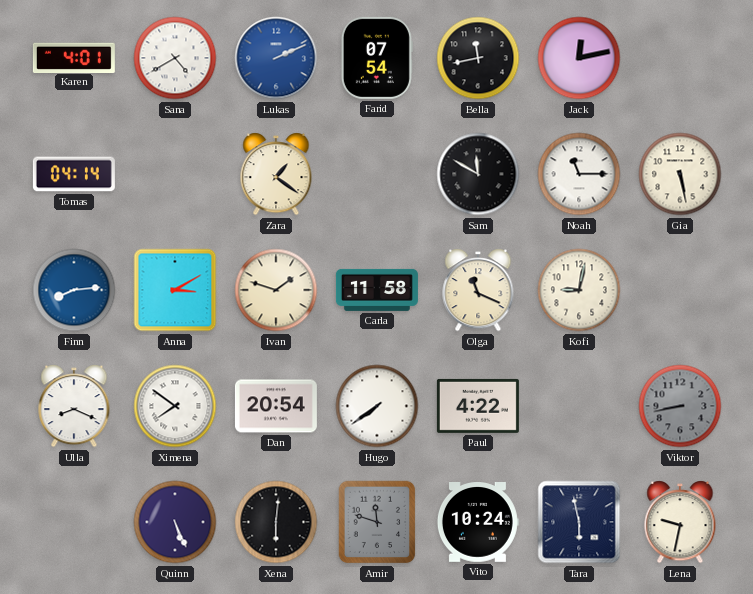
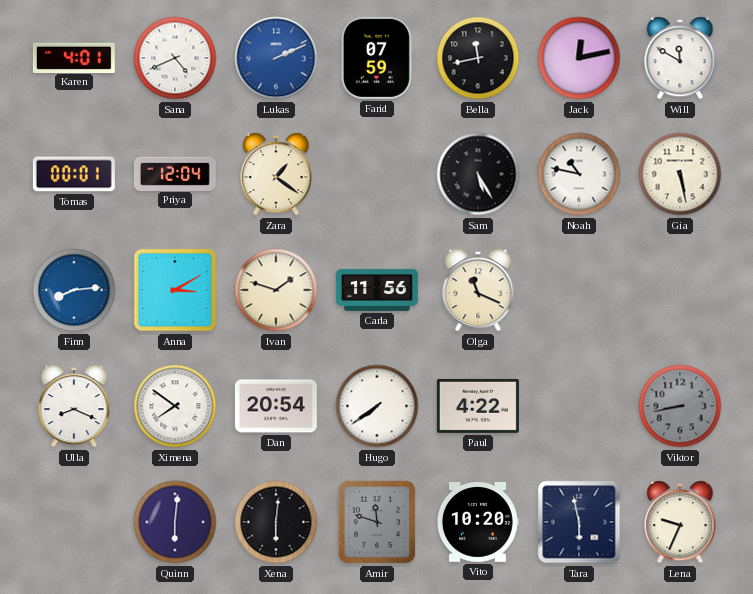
Sana: 4:40 -> 4:41 (175, 58)
Farid: 07:54 -> 07:59 (377, 58)
Will: none -> 11:50 (680, 58)
Tomas: 04:14 -> 00:01 (74, 174)
Priya: none -> 12:04 (175, 173)
Sam: 11:50 -> 5:25 (478, 174)
Noah: 11:15 -> 10:47 (579, 174)
Carla: 11:58 -> 11:56 (377, 290)
Kofi: 9:02 -> none (579, 290)
Quinn: 5:26 -> 6:01 (175, 522)
Vito: 10:24 -> 10:20 (477, 523)
Lena: 9:32 -> 9:34 (680, 522)
